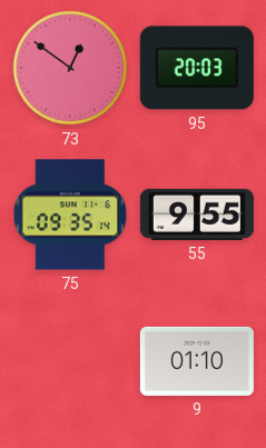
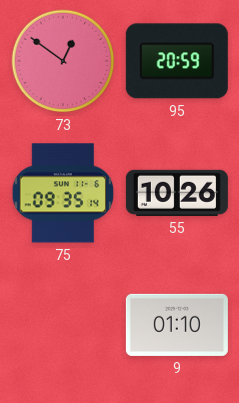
95: 20:03 -> 20:59 (177, 61)
55: 9:55 -> 10:26 (177, 193)
